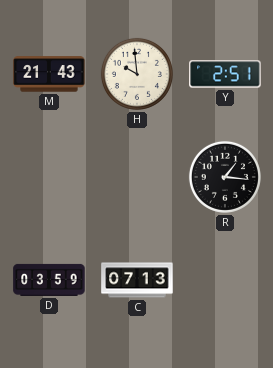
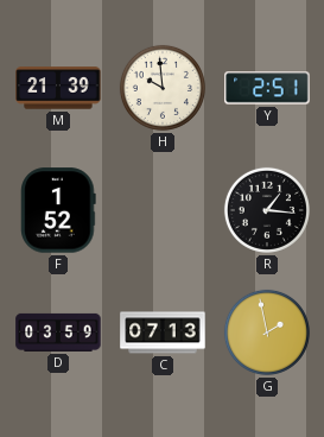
M: 21:43 -> 21:39 (58, 88)
F: none -> 1:52 (58, 210)
G: none -> 1:58 (267, 332)
